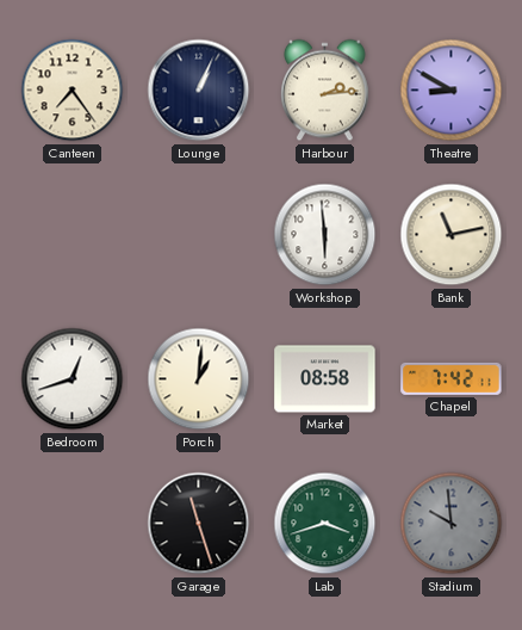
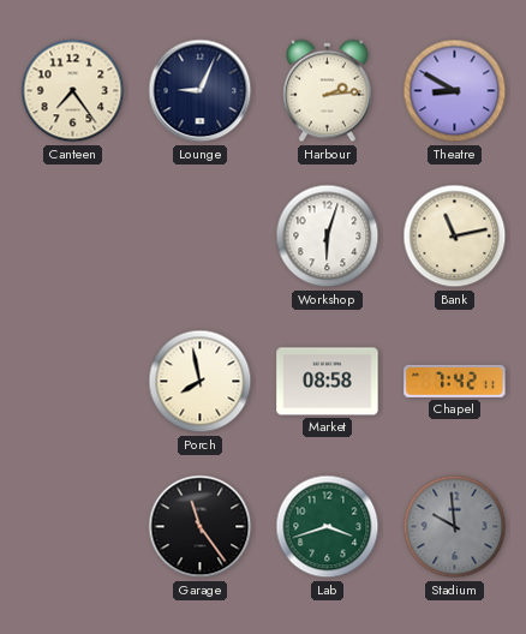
Lounge: 1:04 -> 9:04 (201, 91)
Workshop: 5:59 -> 6:03 (328, 237)
Bedroom: 12:42 -> none (73, 379)
Porch: 1:01 -> 7:58 (201, 382)
Garage: 11:27 -> 11:24 (201, 527)
